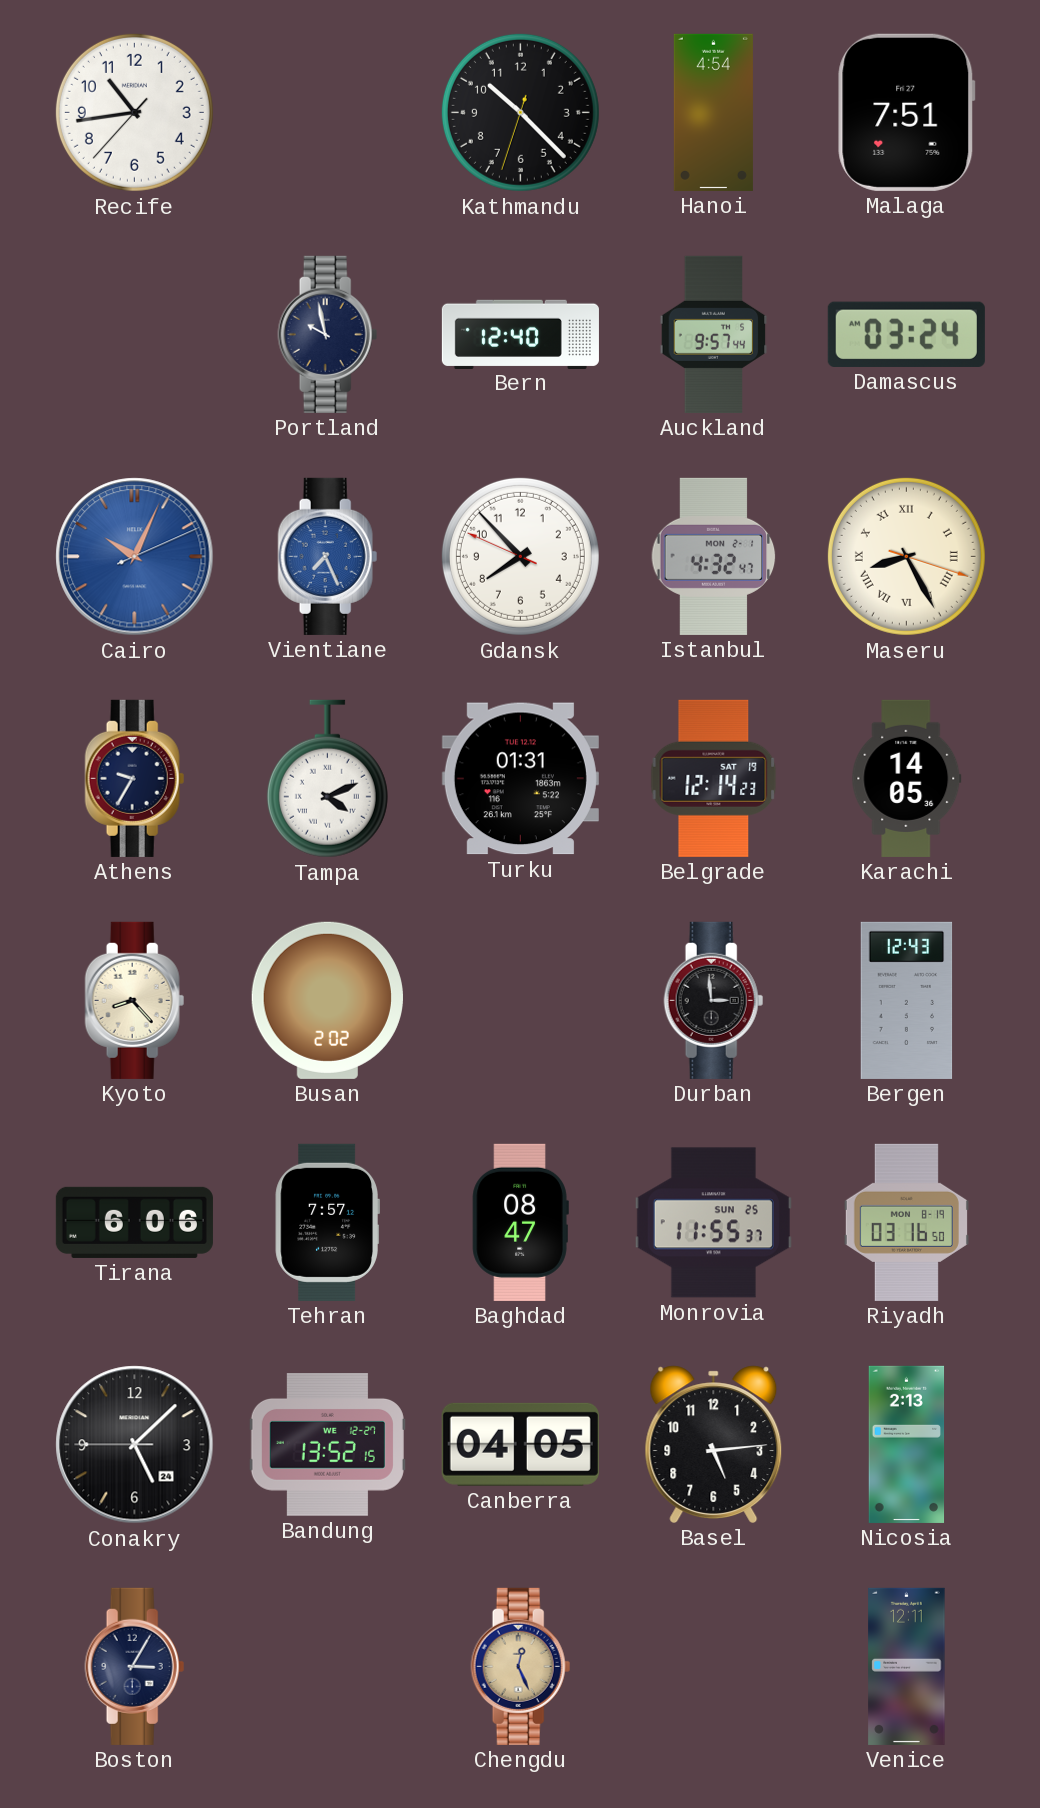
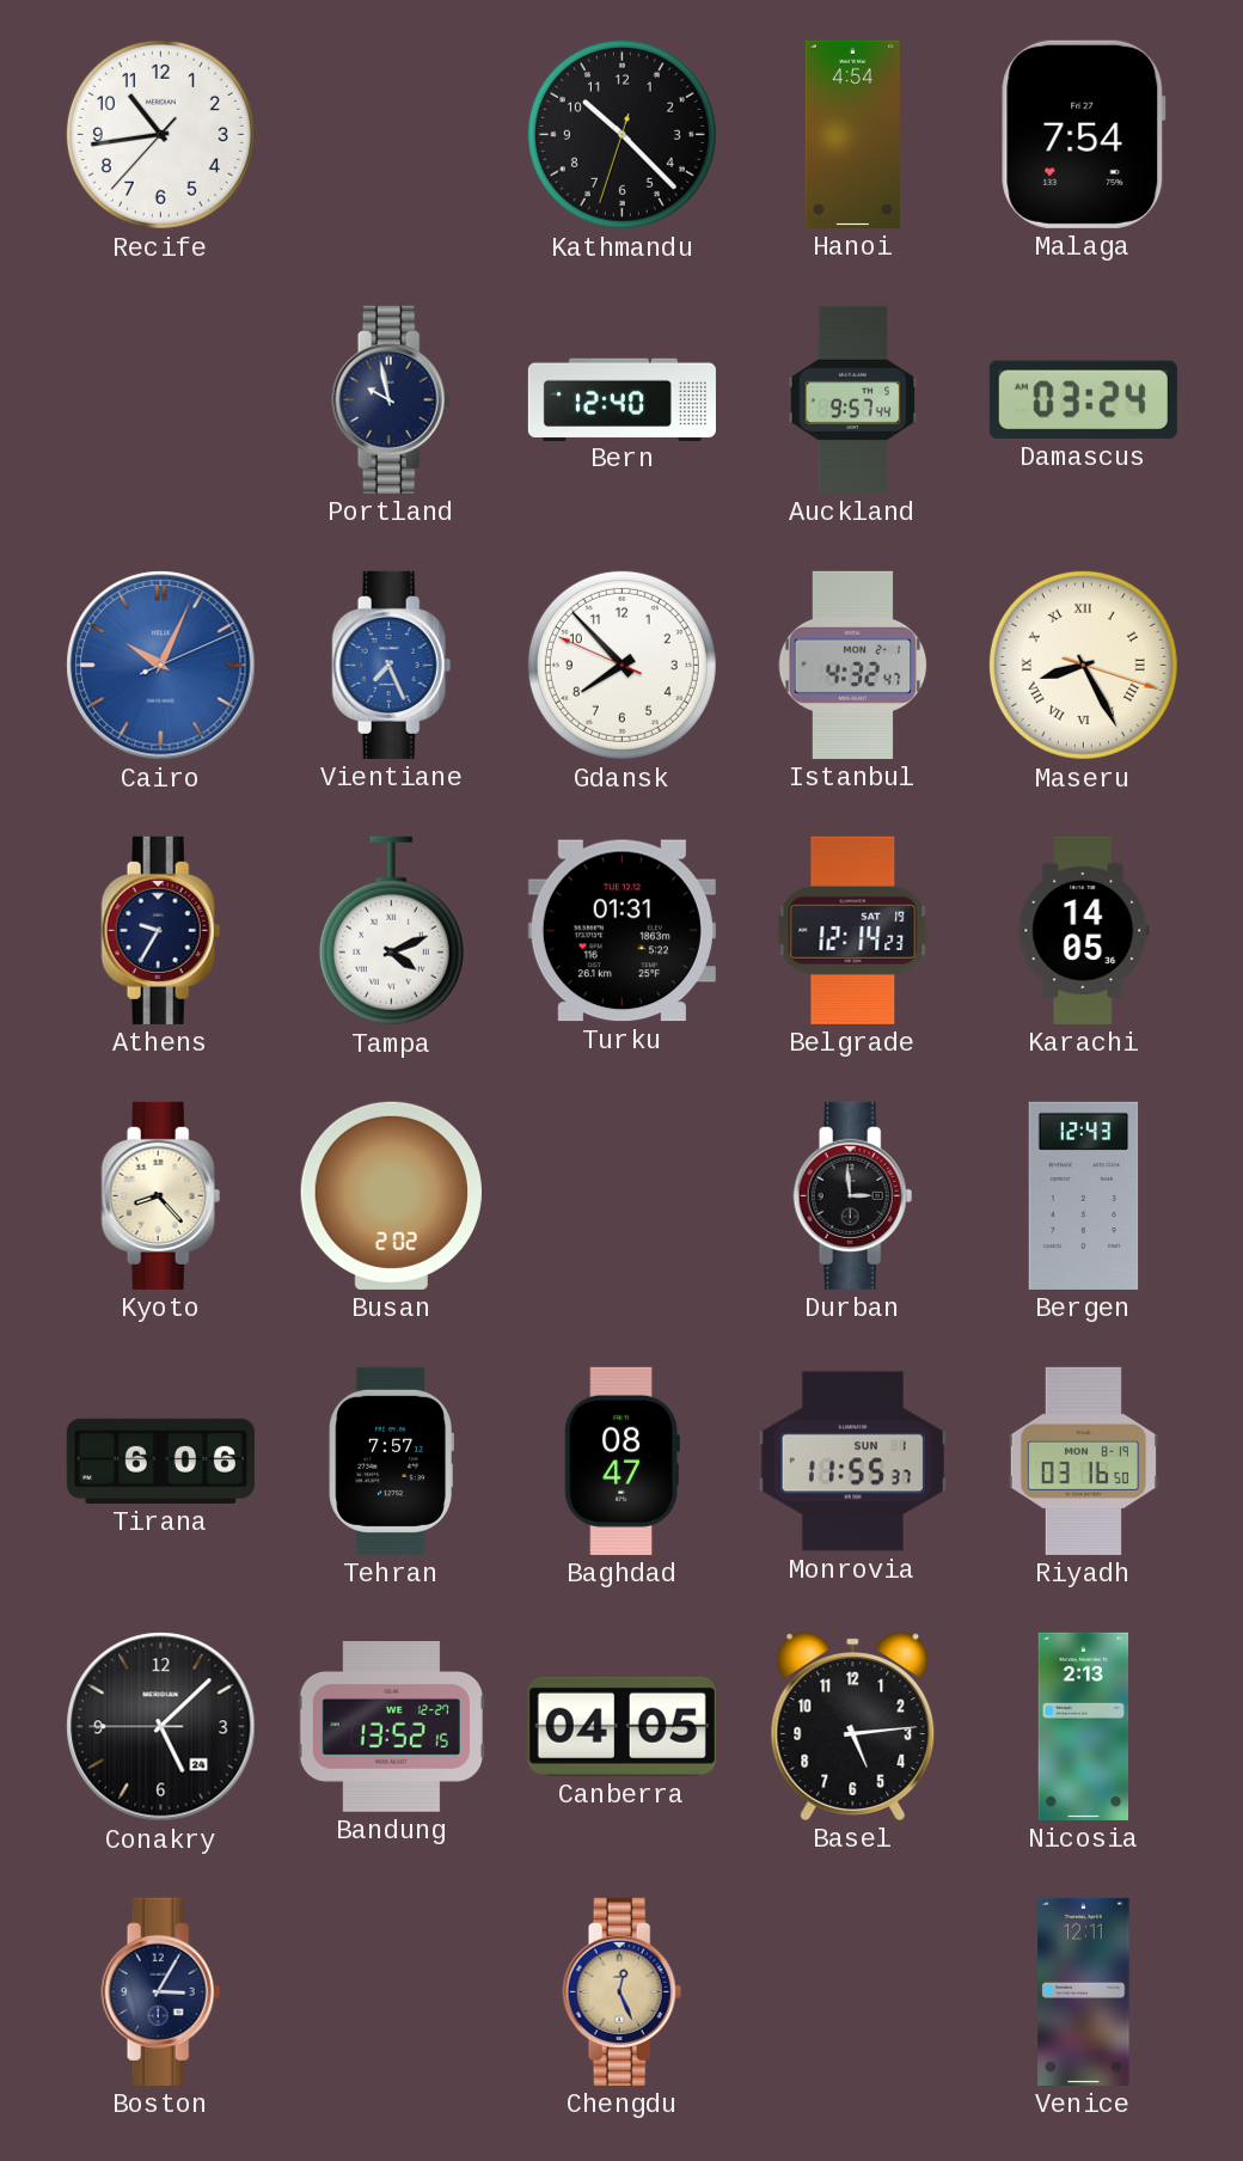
Malaga: 7:51 -> 7:54 (1084, 134)
Monrovia date: SUN 25 -> SUN 1 (852, 1462)
